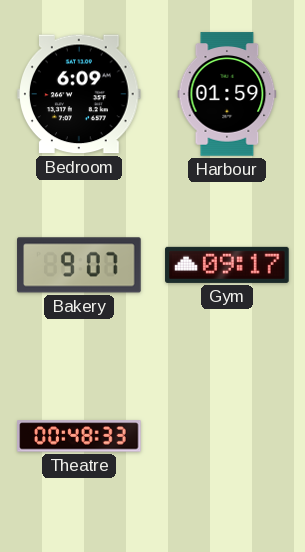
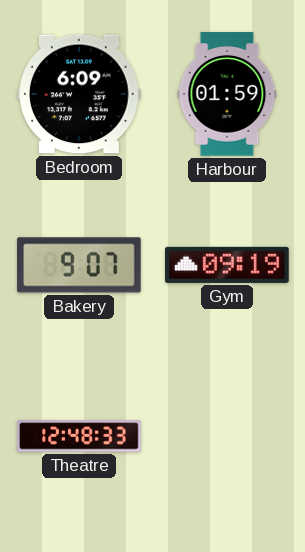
Gym: 09:17 -> 09:19 (227, 265)
Theatre: 00:48 -> 12:48 (79, 436)
